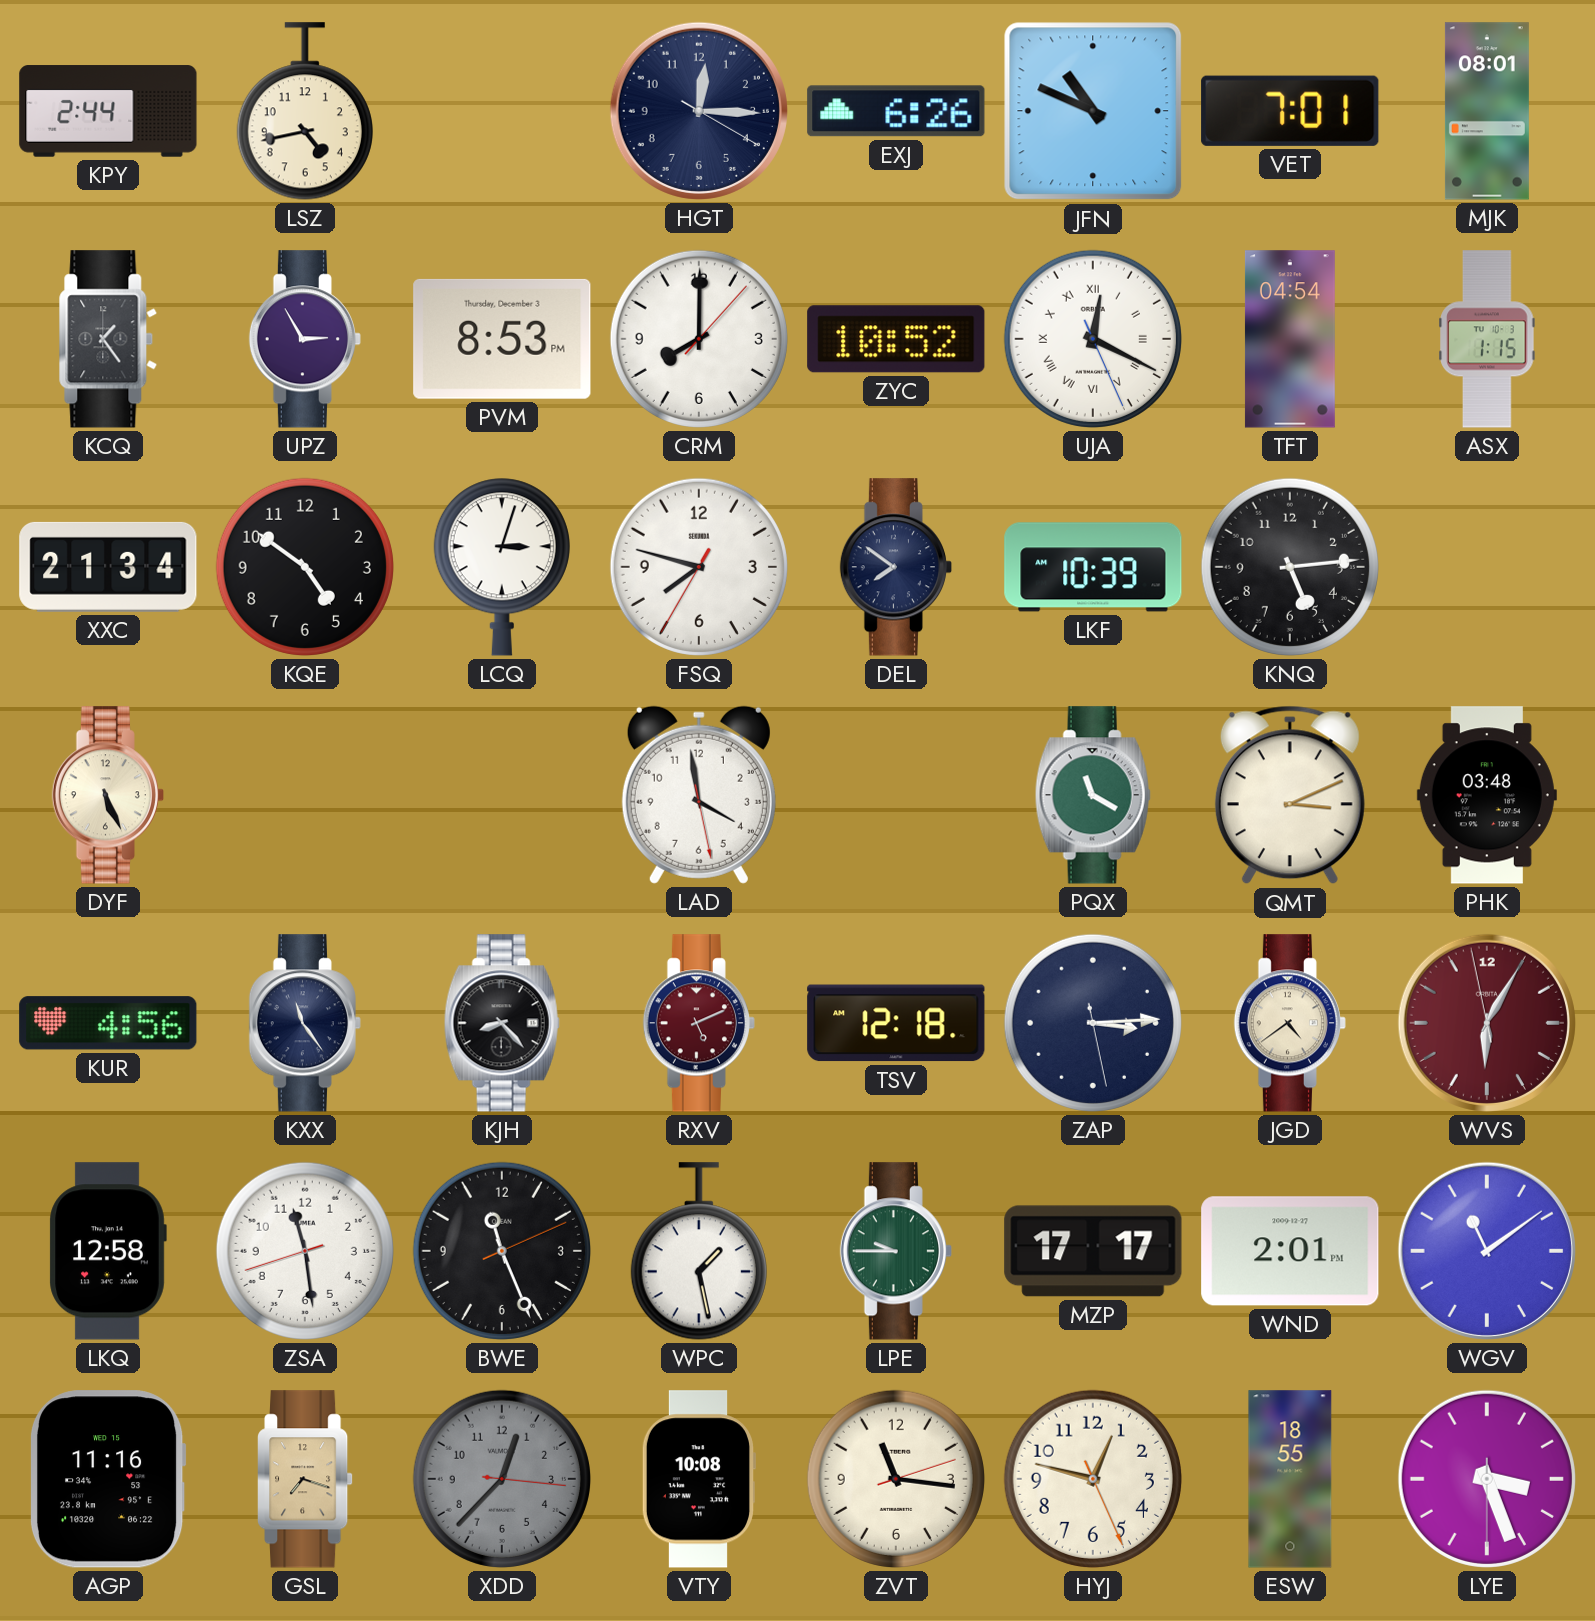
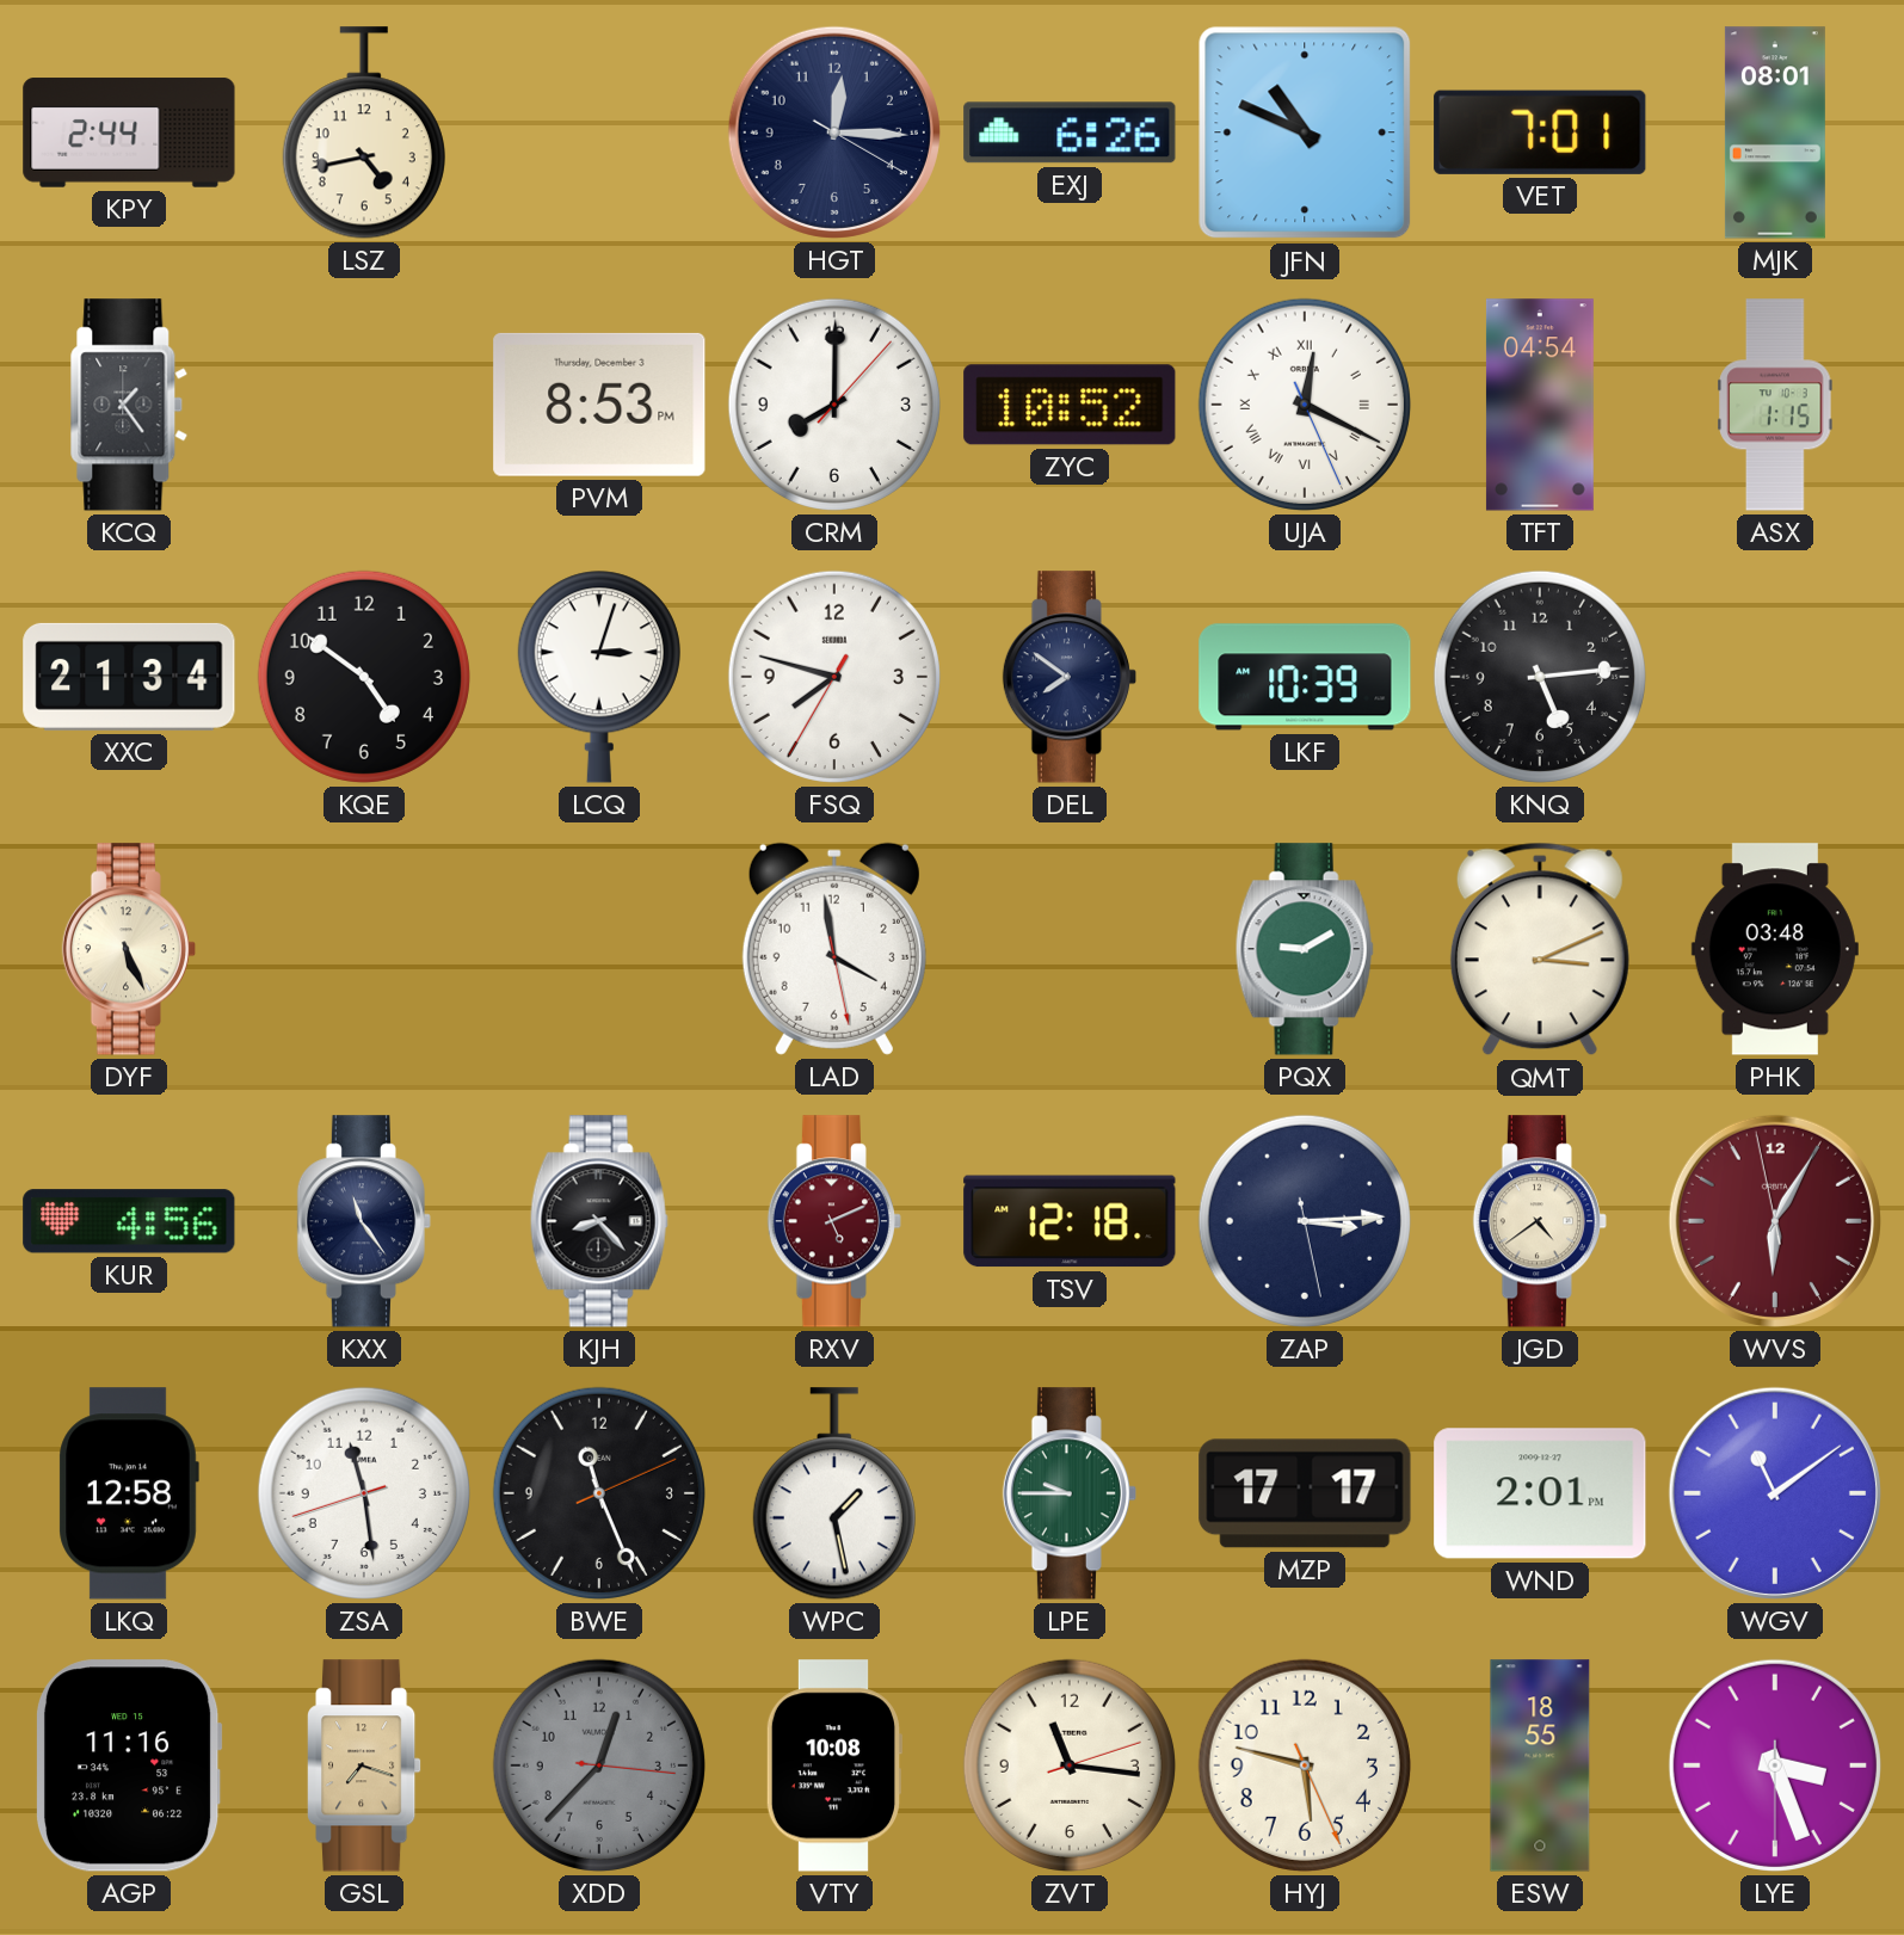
UPZ: 2:55 -> none (304, 339)
PQX: 11:20 -> 9:10 (1305, 949)
HYJ: 12:47 -> 5:47 (1305, 1765)
